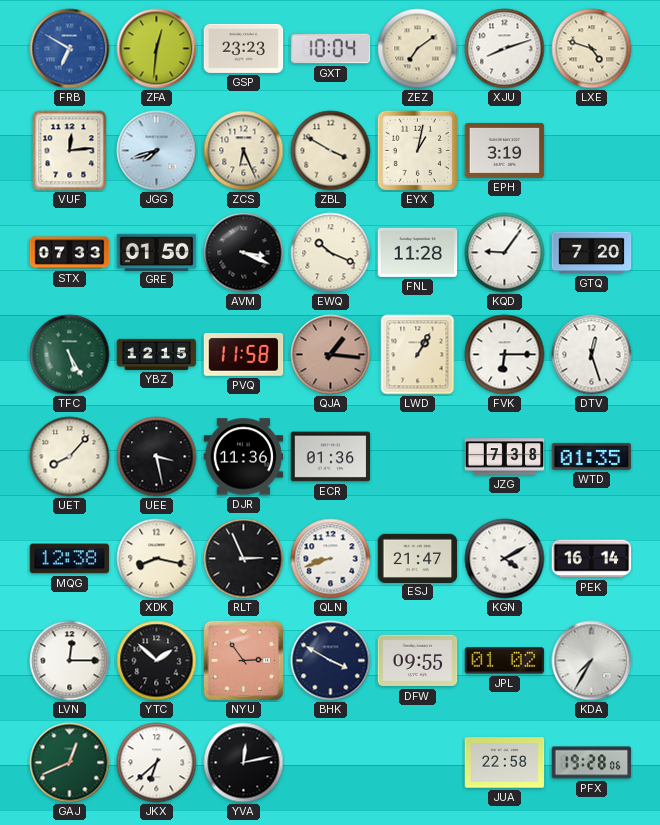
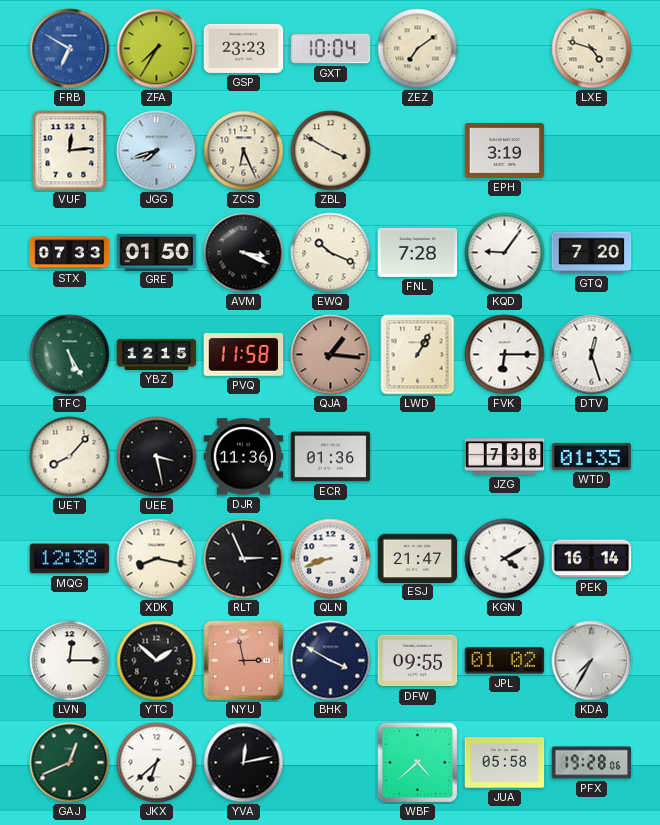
ZFA: 12:31 -> 7:35 (157, 49)
XJU: 8:12 -> none (505, 49)
EYX: 1:02 -> none (417, 150)
FNL: 11:28 -> 7:28 (418, 252)
NYU: 2:54 -> 2:58 (244, 661)
WBF: none -> 4:38 (418, 763)
JUA: 22:58 -> 05:58 (505, 763)
